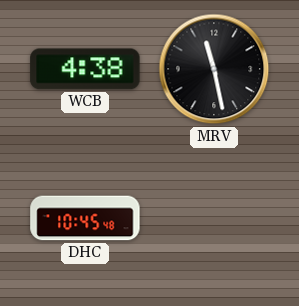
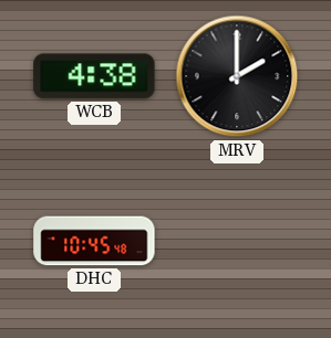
MRV: 11:28 -> 2:00 (237, 76)
